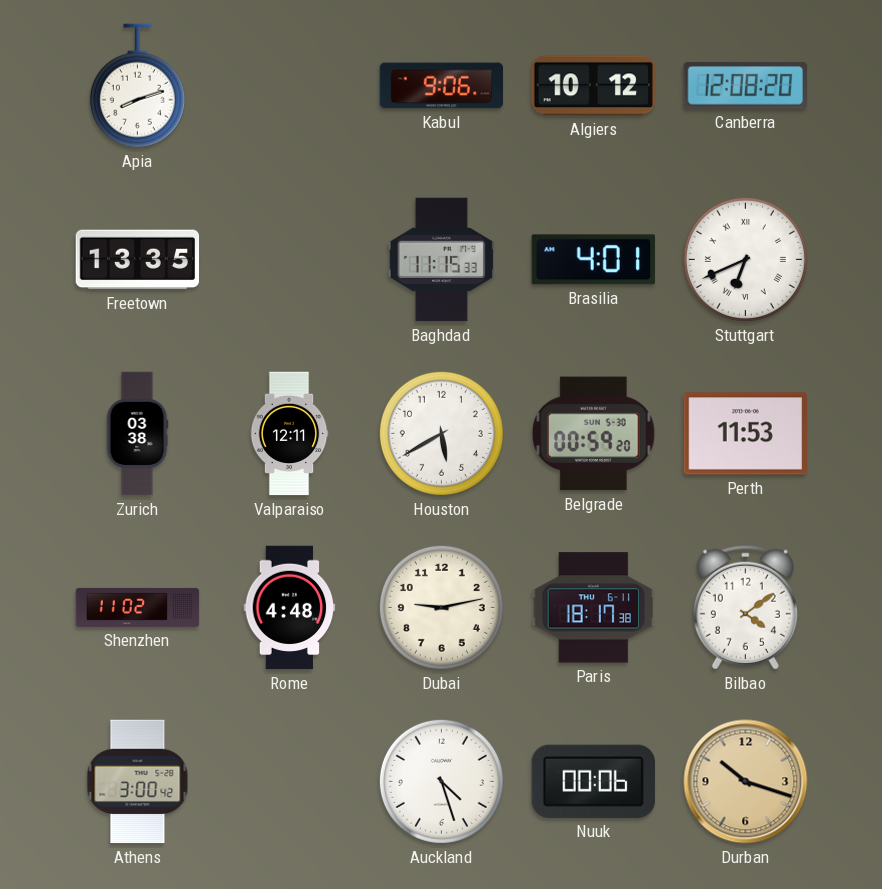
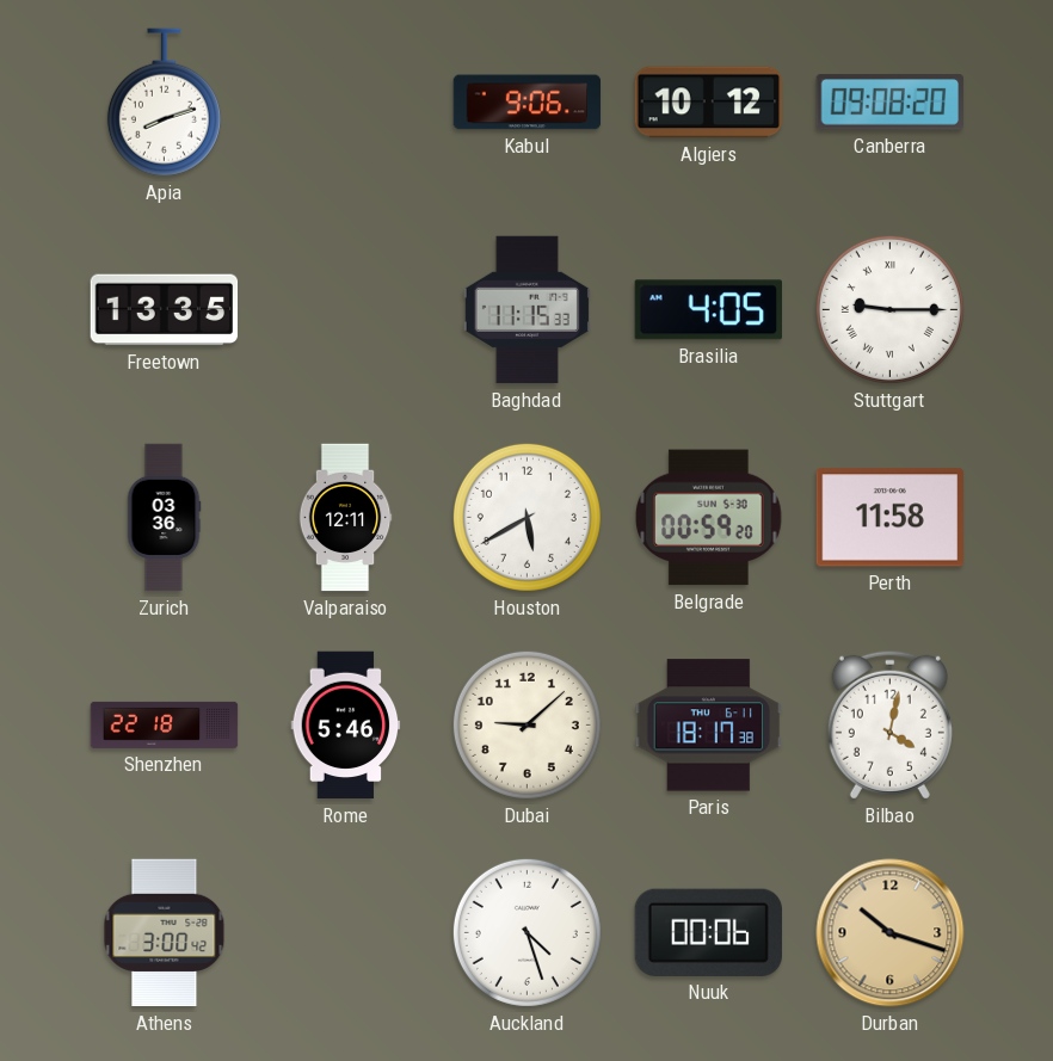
Canberra: 12:08 -> 09:08 (891, 103)
Brasilia: 4:01 -> 4:05 (708, 310)
Stuttgart: 6:41 -> 9:15 (889, 309)
Zurich: 03:38 -> 03:36 (164, 518)
Perth: 11:53 -> 11:58 (889, 518)
Shenzhen: 11:02 -> 22:18 (165, 724)
Rome: 4:48 -> 5:46 (346, 726)
Dubai: 9:13 -> 9:08 (526, 724)
Bilbao: 4:09 -> 4:02 (889, 724)
